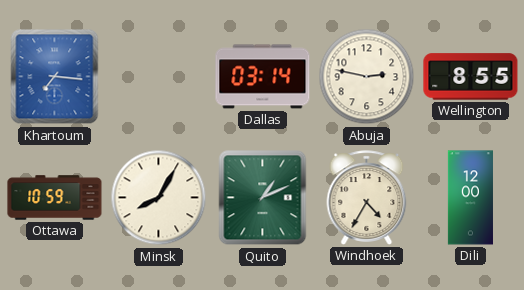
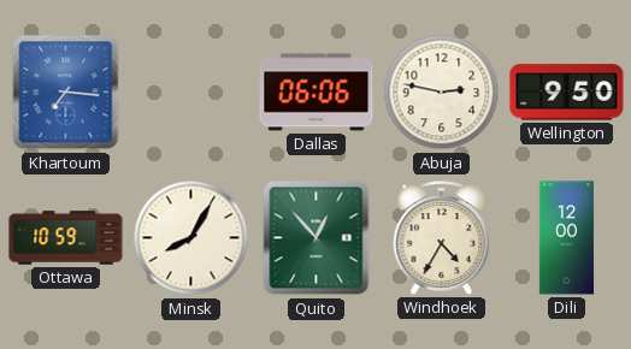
Dallas: 03:14 -> 06:06 (317, 93)
Wellington: 8:55 -> 9:50 (567, 93)
Quito: 1:11 -> 12:53 (317, 238)
